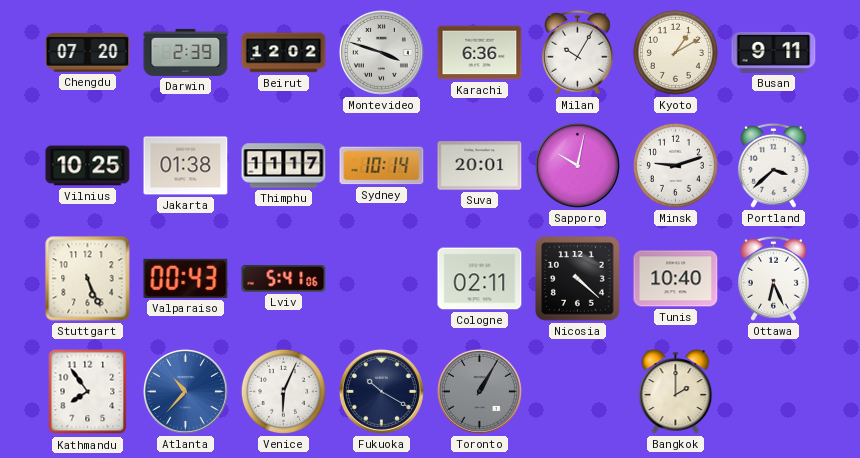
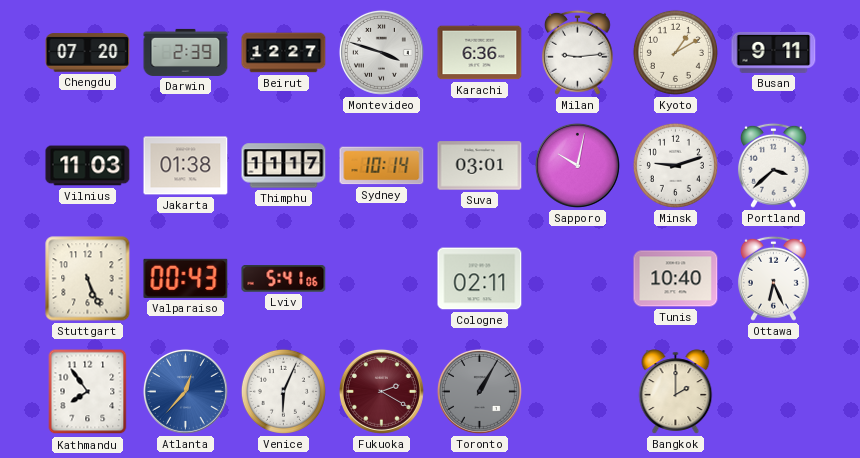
Beirut: 12:02 -> 12:27 (284, 53)
Milan: 10:05 -> 9:14 (578, 52)
Vilnius: 10:25 -> 11:03 (88, 166)
Suva: 20:01 -> 03:01 (480, 166)
Nicosia: 4:22 -> none (578, 279)
Atlanta: 10:37 -> 12:37 (185, 391)
Fukuoka: 10:20 -> 2:20 (381, 391)
Fukuoka dial: navy -> burgundy (381, 391)
